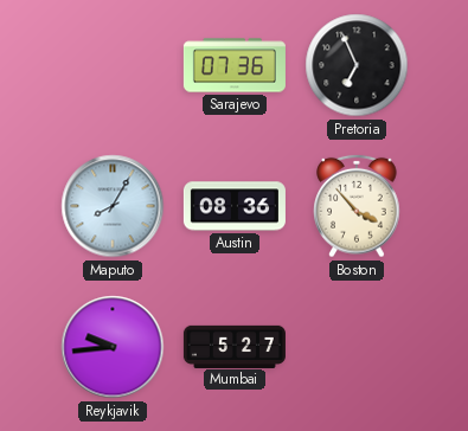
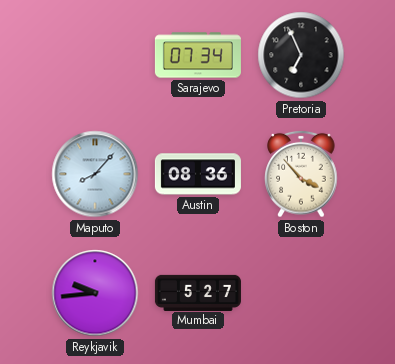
Sarajevo: 07:36 -> 07:34 (198, 55)
Maputo: 8:05 -> 8:07 (95, 174)
